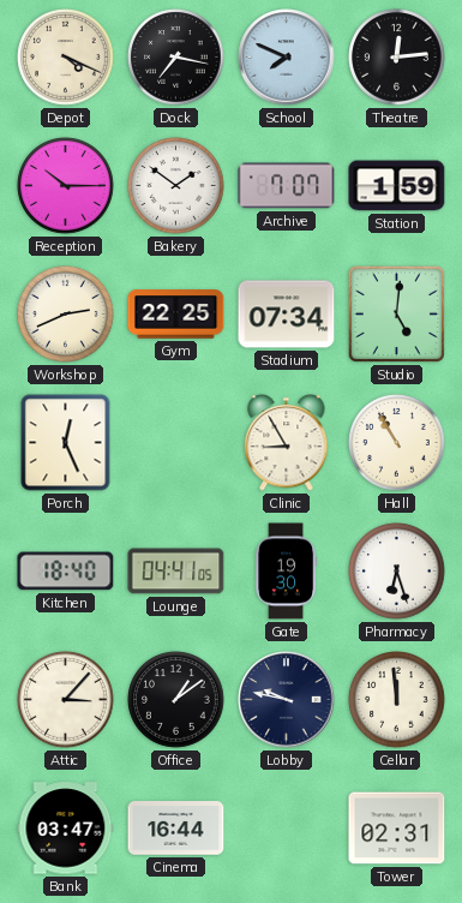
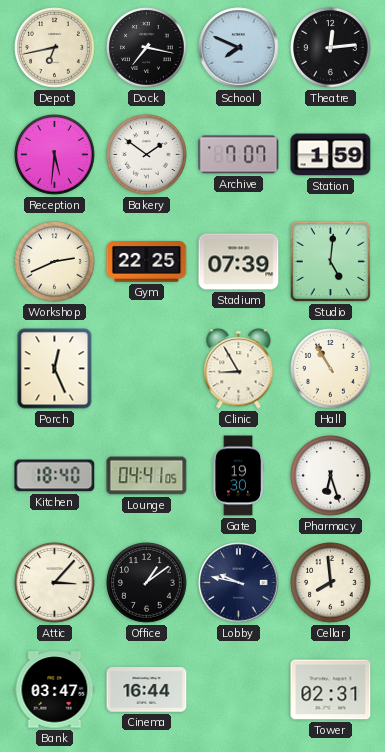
Depot: 4:19 -> 6:43 (55, 48)
Reception: 10:15 -> 5:31 (55, 155)
Stadium: 07:34 -> 07:39 (239, 262)
Cellar: 11:59 -> 7:59 (331, 583)
